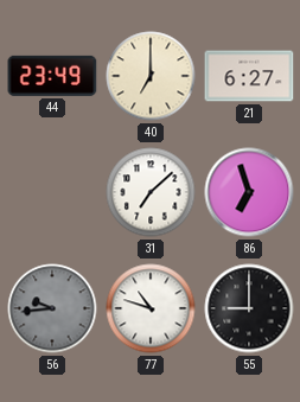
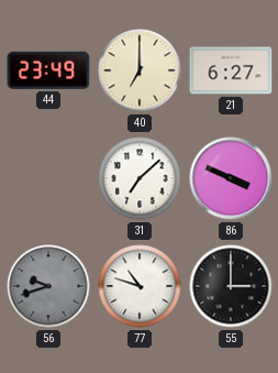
86: 6:57 -> 3:49 (231, 178)
56: 9:44 -> 9:42 (48, 286)
55: 9:00 -> 3:00 (231, 286)
